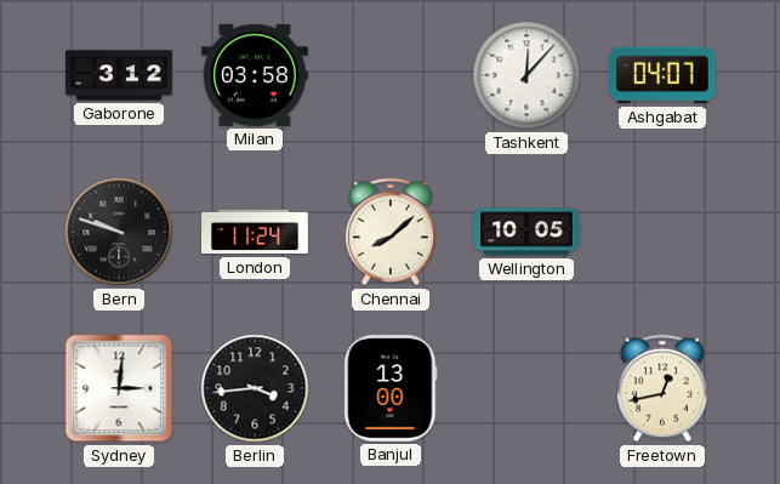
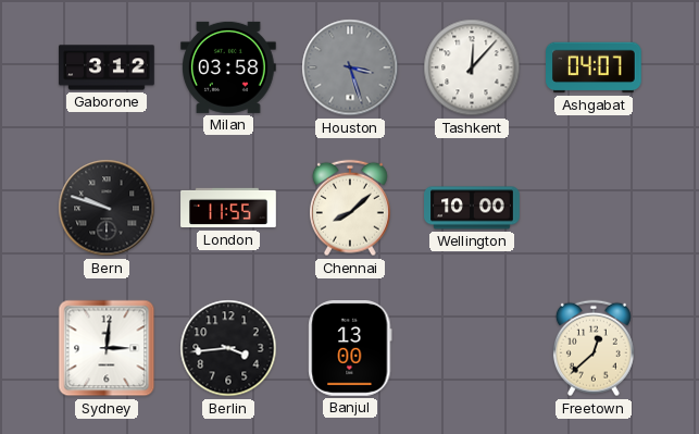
Houston: none -> 3:27 (350, 67)
London: 11:24 -> 11:55 (228, 208)
Wellington: 10:05 -> 10:00 (472, 208)
Freetown: 12:43 -> 12:38 (594, 348)
